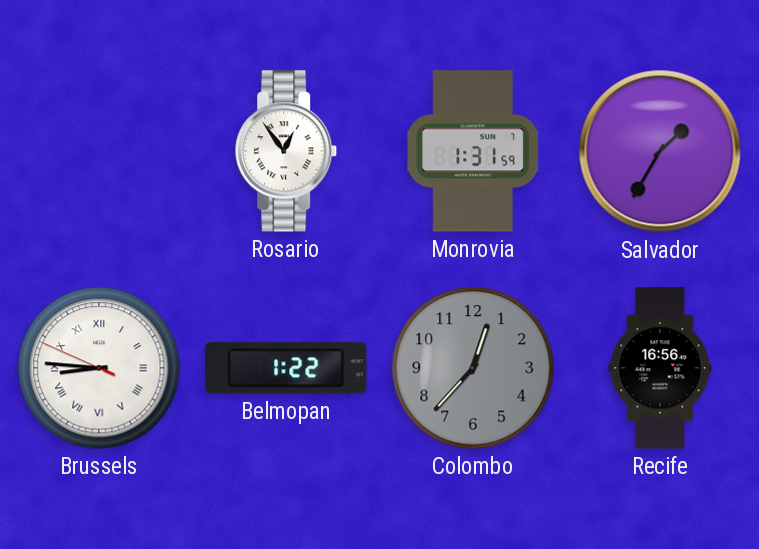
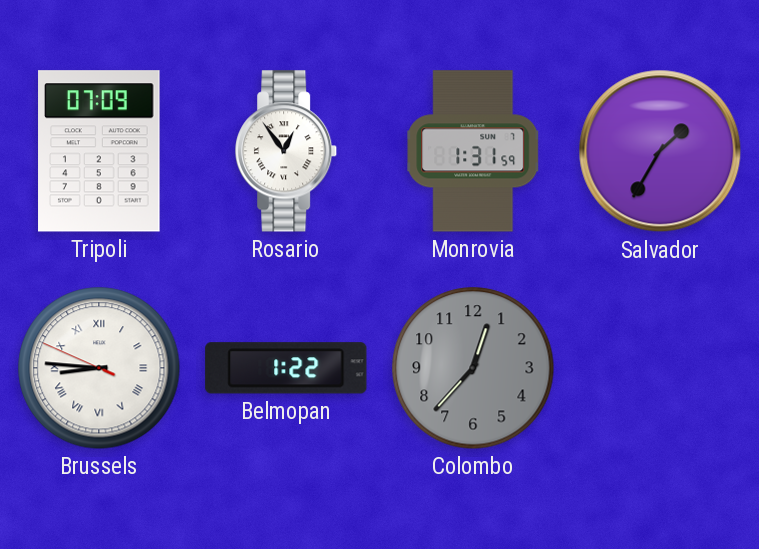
Tripoli: none -> 07:09 (99, 151)
Recife: 16:56 -> none (660, 368)
